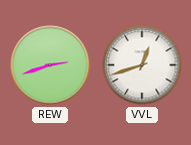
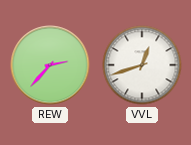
REW: 2:42 -> 2:37 (50, 65)
